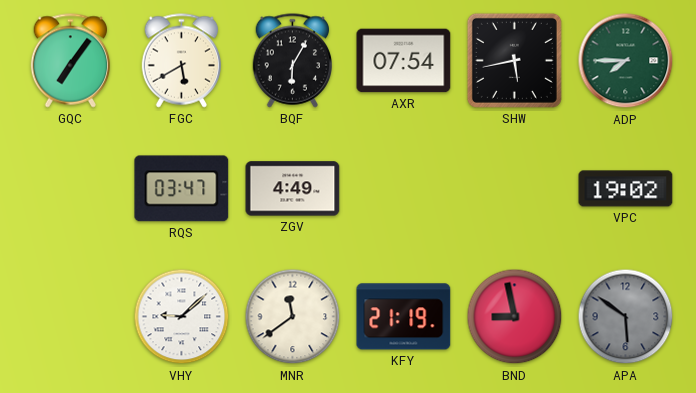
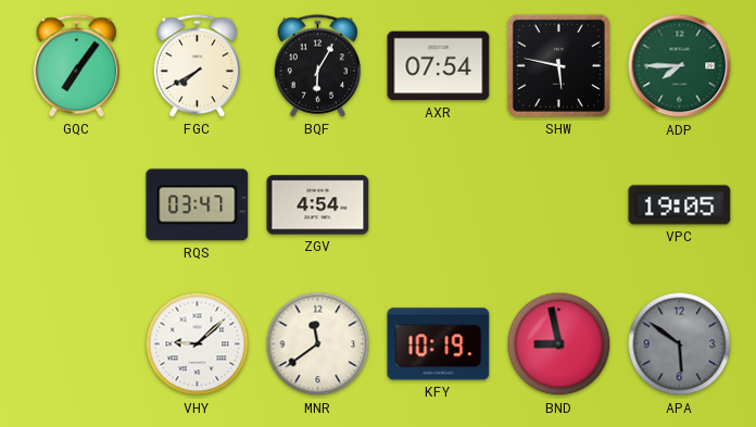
FGC: 5:40 -> 7:40 (198, 66)
SHW: 5:43 -> 5:47 (558, 65)
ZGV: 4:49 -> 4:54 (318, 205)
VPC: 19:02 -> 19:05 (680, 205)
KFY: 21:19 -> 10:19 (439, 344)
